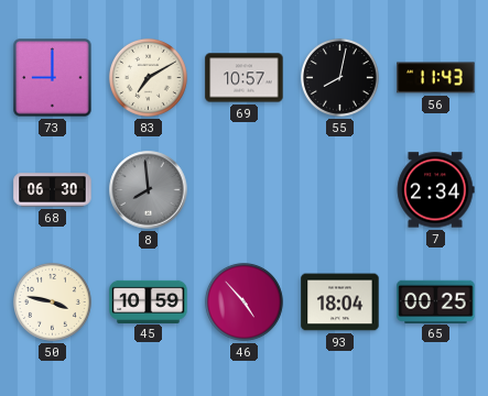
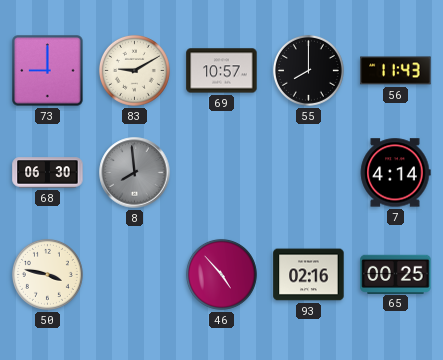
83: 7:10 -> 9:10 (134, 70)
55: 8:02 -> 8:00 (308, 70)
7: 2:34 -> 4:14 (395, 173)
45: 10:59 -> none (149, 301)
93: 18:04 -> 02:16 (309, 275)
